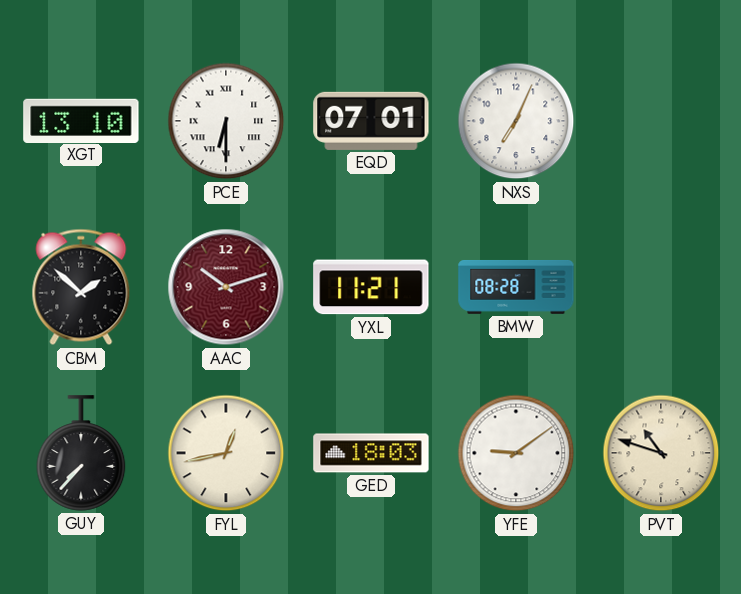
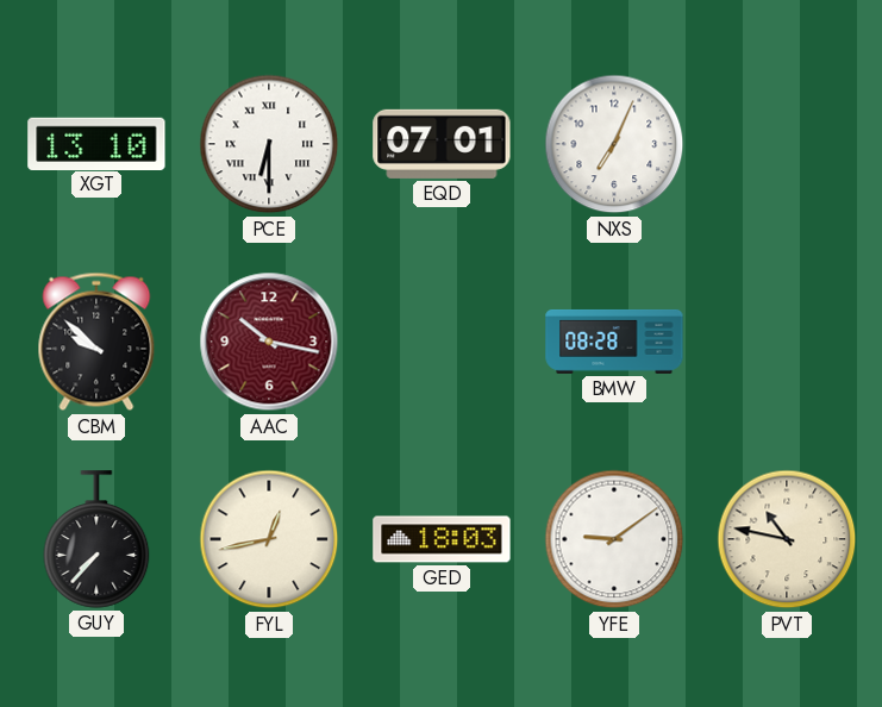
CBM: 1:52 -> 9:52 (96, 342)
AAC: 10:12 -> 10:17 (269, 342)
YXL: 11:21 -> none (371, 287)
PVT: 10:48 -> 10:47 (787, 539)
